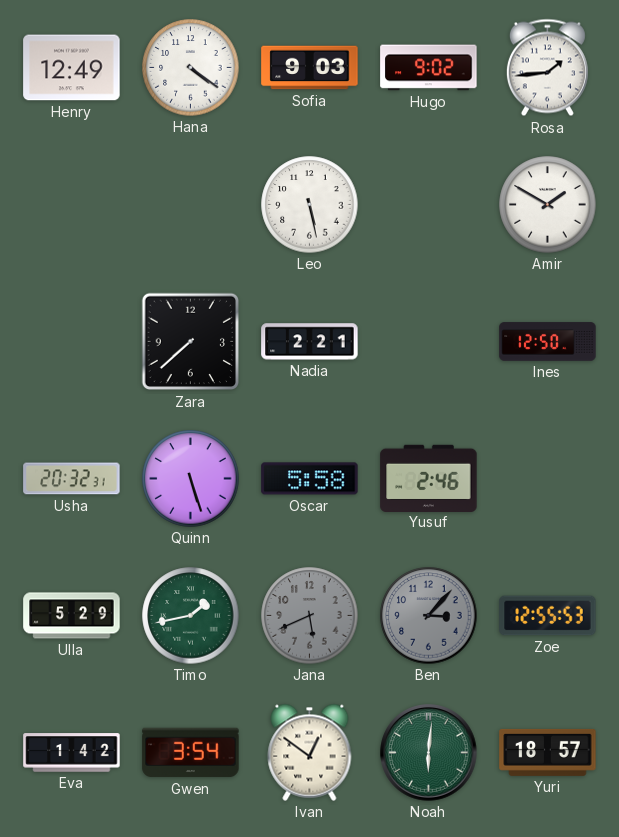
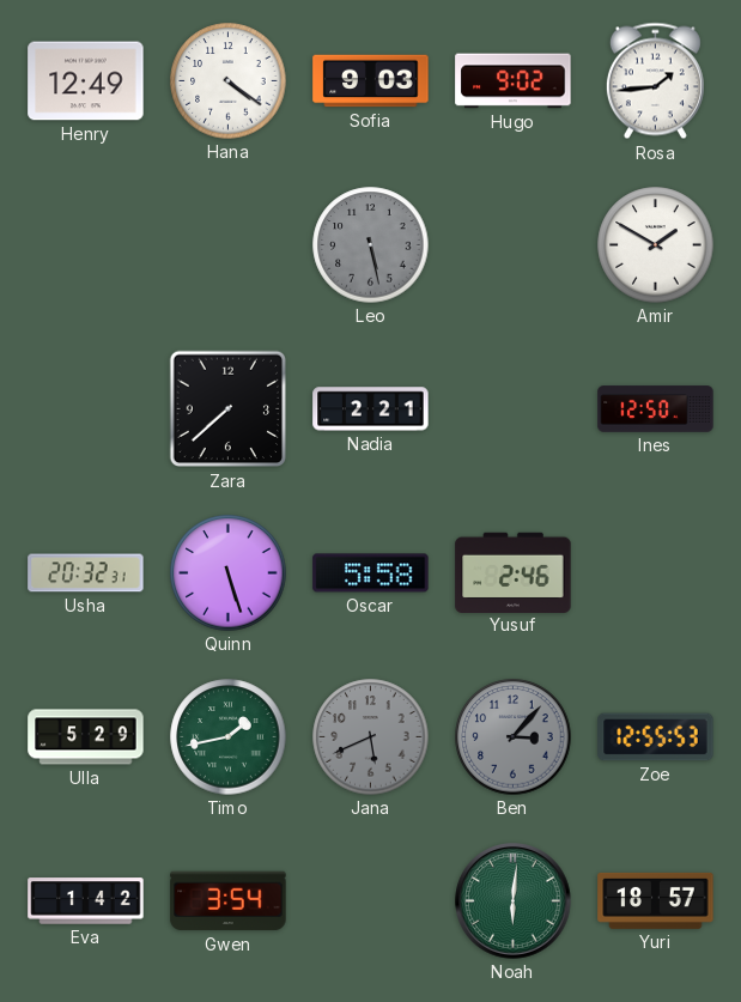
Leo dial: white -> grey (371, 245)
Ivan: 12:51 -> none (310, 752)
